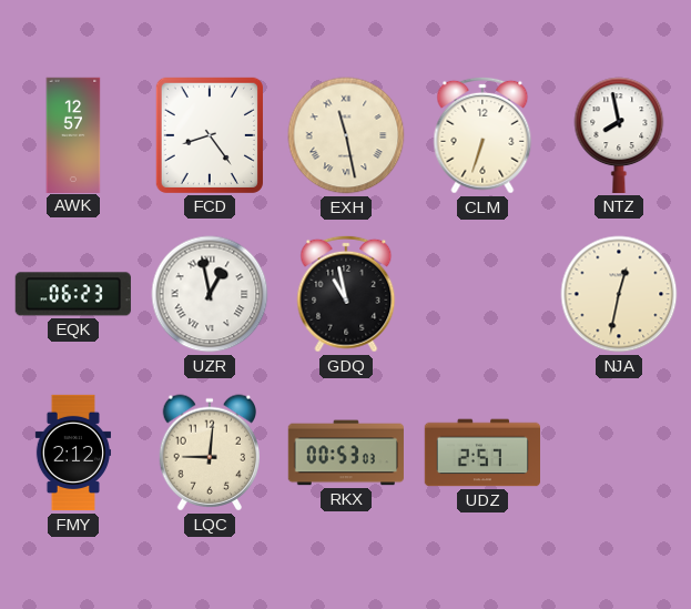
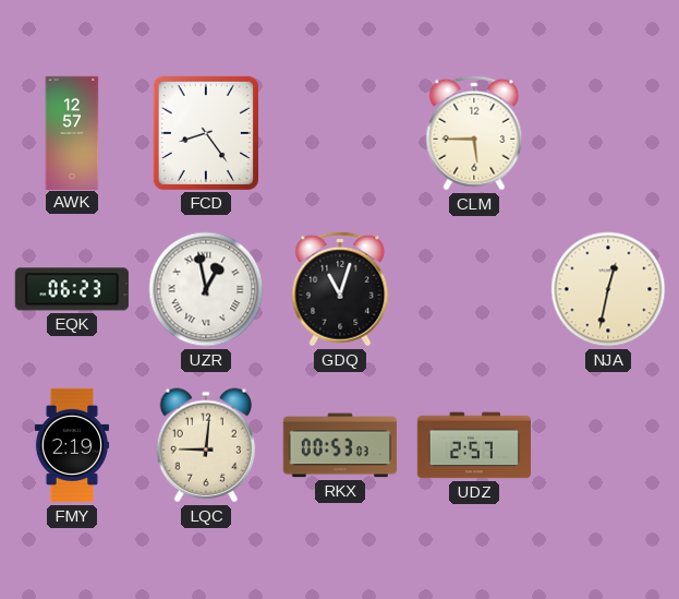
EXH: 11:28 -> none (346, 135)
CLM: 6:33 -> 5:45 (474, 133)
NTZ: 7:58 -> none (619, 135)
GDQ: 10:58 -> 11:03 (340, 289)
FMY: 2:12 -> 2:19 (71, 445)
